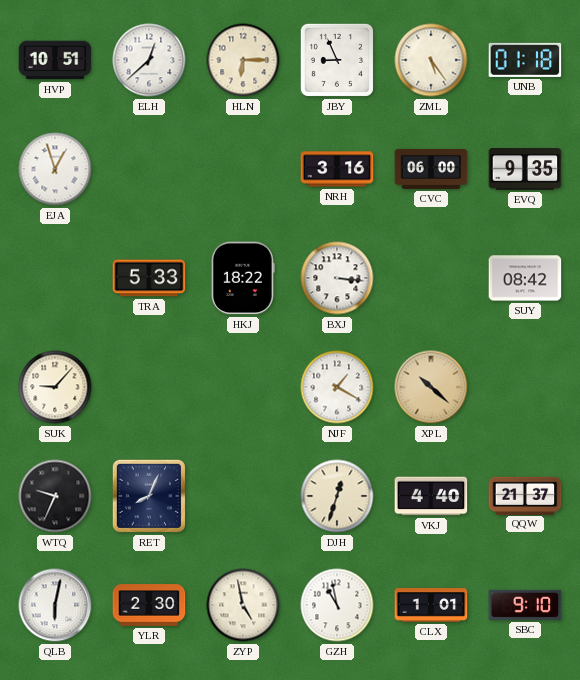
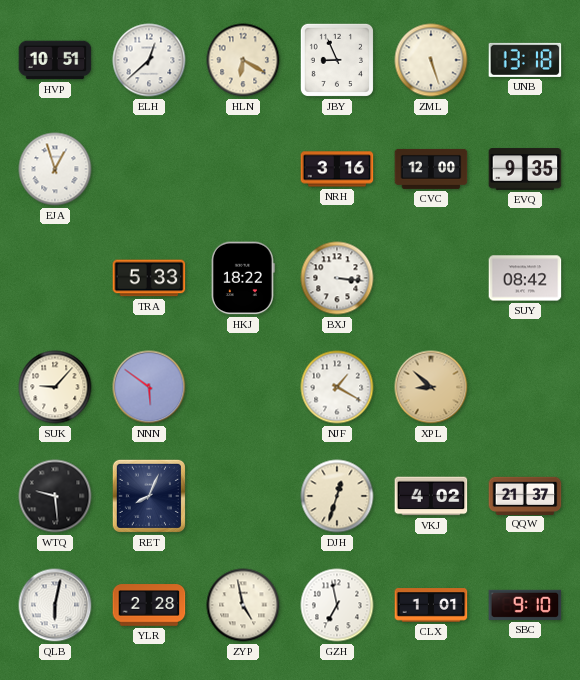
HLN: 6:15 -> 6:20 (243, 60)
ZML: 5:24 -> 5:27 (431, 60)
UNB: 01:18 -> 13:18 (525, 60)
CVC: 06:00 -> 12:00 (431, 169)
NNN: none -> 5:51 (149, 387)
XPL: 10:22 -> 8:52 (431, 387)
WTQ: 9:34 -> 9:29 (55, 496)
VKJ: 4:40 -> 4:02 (431, 496)
YLR: 2:30 -> 2:28 (149, 605)
GZH: 10:58 -> 6:58 (337, 605)
